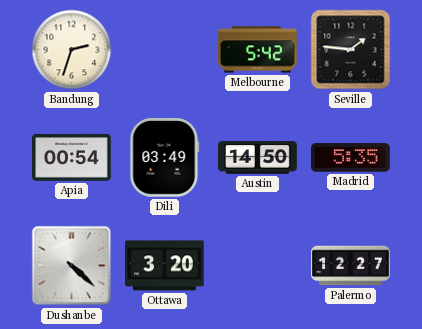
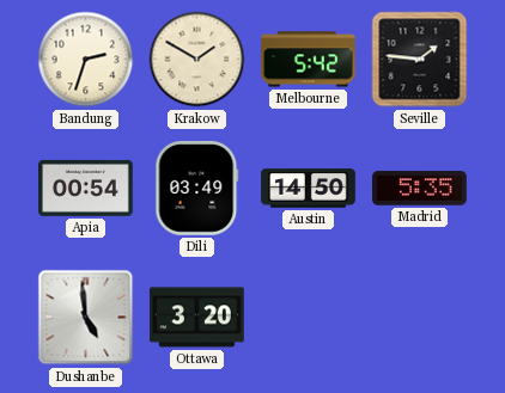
Krakow: none -> 1:50 (197, 60)
Dushanbe: 4:22 -> 4:59 (86, 318)
Palermo: 12:27 -> none (351, 266)
